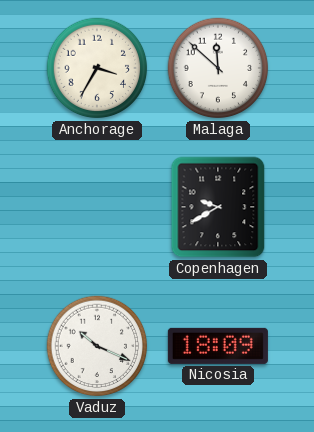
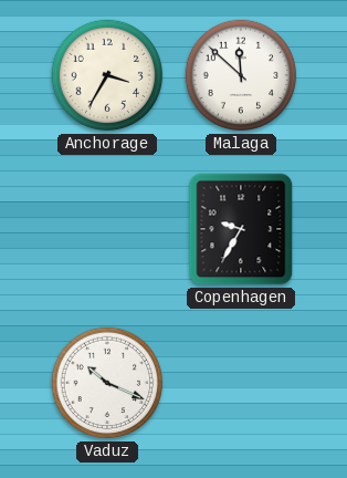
Copenhagen: 9:40 -> 9:35 (241, 229)
Nicosia: 18:09 -> none (218, 346)
